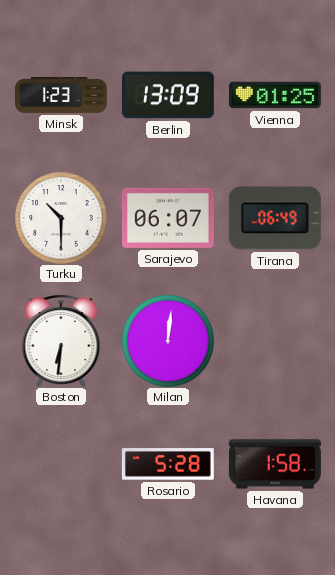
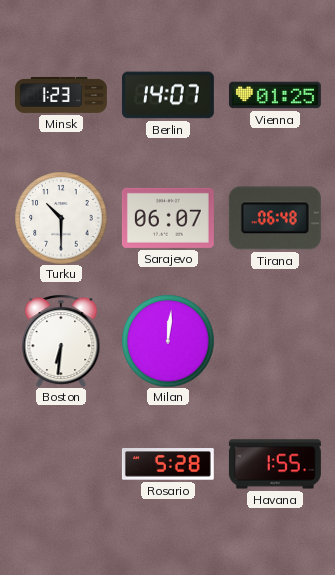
Berlin: 13:09 -> 14:07 (168, 95)
Tirana: 06:49 -> 06:48 (275, 218)
Havana: 1:58 -> 1:55 (275, 464)
